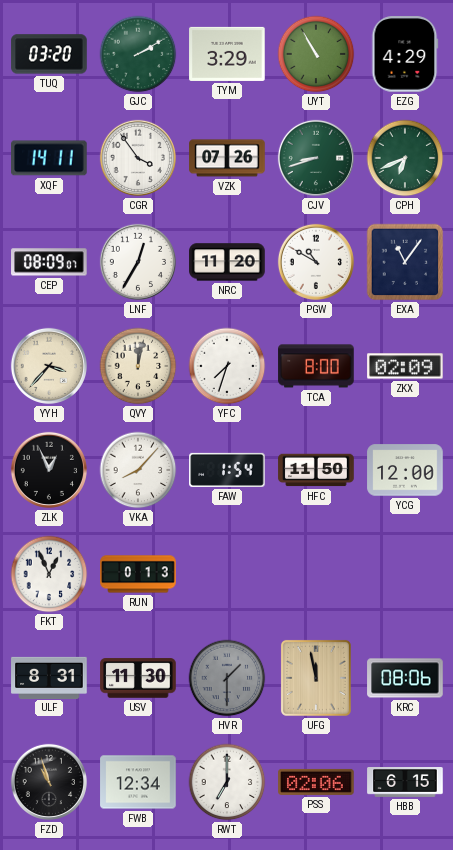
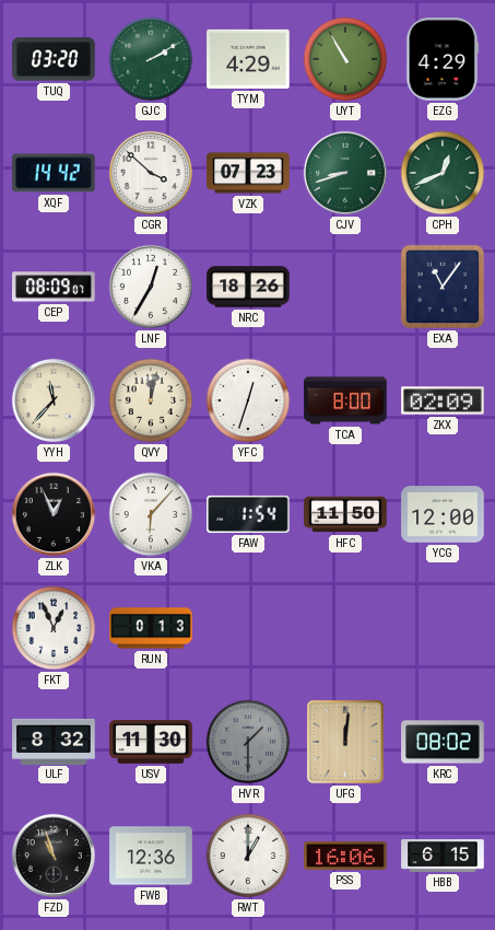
TYM: 3:29 -> 4:29 (248, 59)
XQF: 14:11 -> 14:42 (54, 173)
CGR: 3:54 -> 3:52 (151, 173)
VZK: 07:26 -> 07:23 (248, 173)
CPH: 6:41 -> 12:41 (443, 173)
NRC: 11:20 -> 18:26 (248, 287)
PGW: 10:50 -> none (316, 262)
YYH: 3:37 -> 11:37 (54, 400)
YFC: 7:33 -> 12:33 (248, 400)
VKA: 8:07 -> 6:07 (151, 514)
ULF: 8:31 -> 8:32 (54, 741)
UFG: 11:58 -> 12:01 (345, 742)
KRC: 08:06 -> 08:02 (443, 742)
FWB: 12:34 -> 12:36 (151, 856)
RWT: 7:00 -> 1:00 (248, 856)
PSS: 02:06 -> 16:06 (345, 856)
